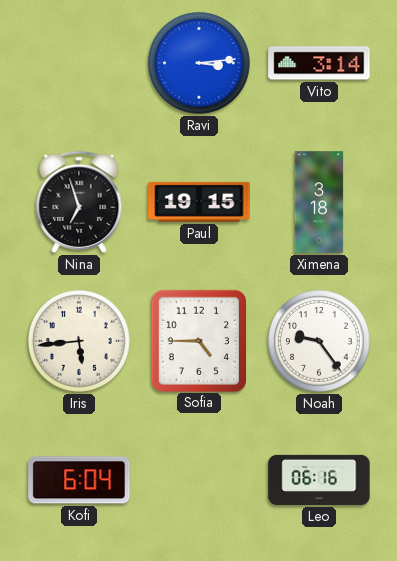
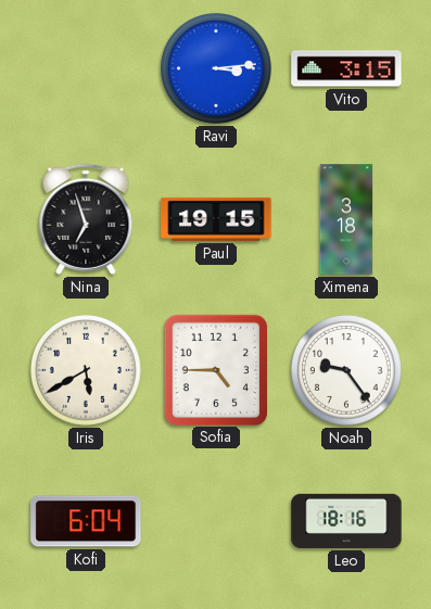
Vito: 3:14 -> 3:15 (346, 68)
Iris: 5:44 -> 5:40 (87, 371)
Leo: 06:16 -> 18:16 (346, 521)
